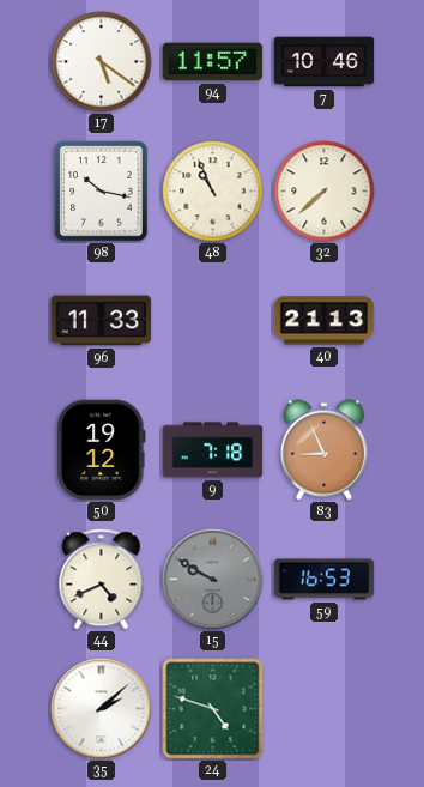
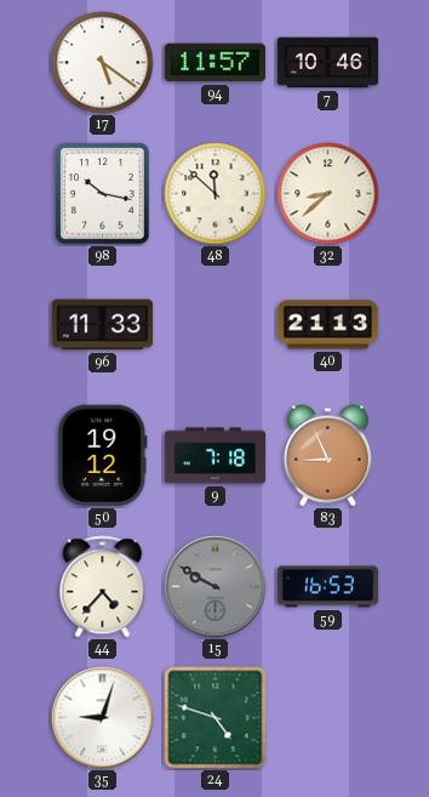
48: 10:56 -> 11:52 (216, 194)
32: 7:38 -> 8:38 (328, 194)
44: 4:41 -> 4:37 (103, 587)
35: 2:08 -> 9:03 (103, 718)
